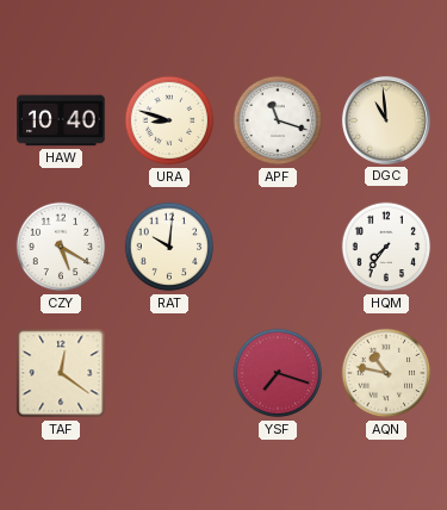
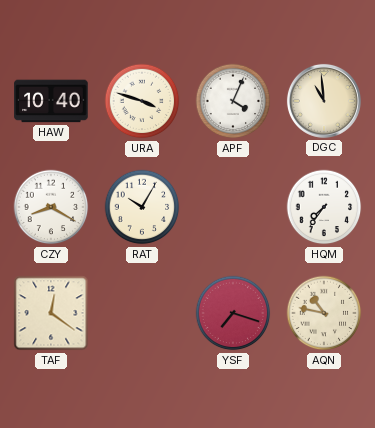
URA: 8:48 -> 3:48 (142, 101)
APF: 11:18 -> 4:04 (233, 101)
CZY: 5:20 -> 8:20 (51, 207)
RAT: 10:01 -> 10:05 (142, 207)
